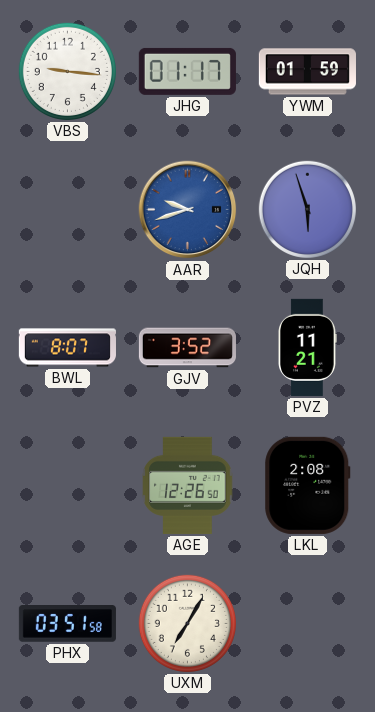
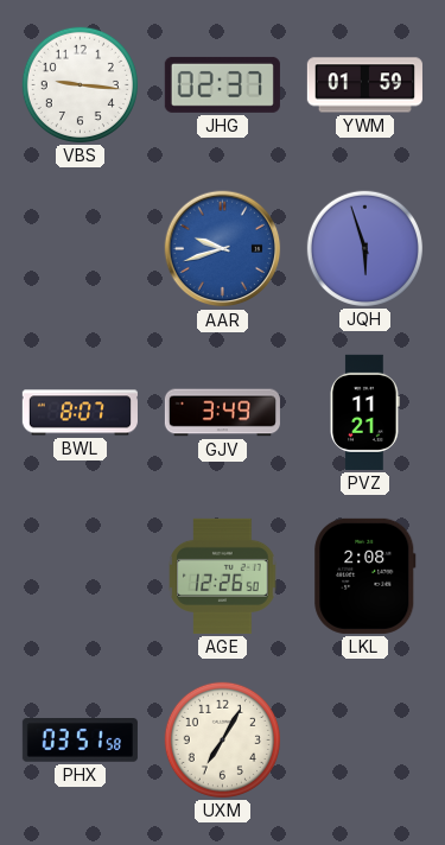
JHG: 01:17 -> 02:37 (222, 84)
GJV: 3:52 -> 3:49 (222, 413)
